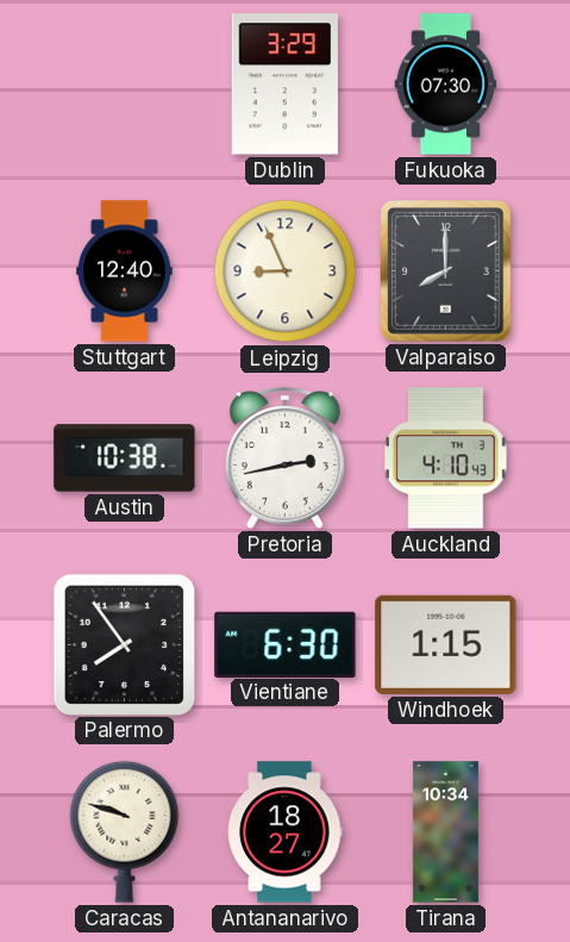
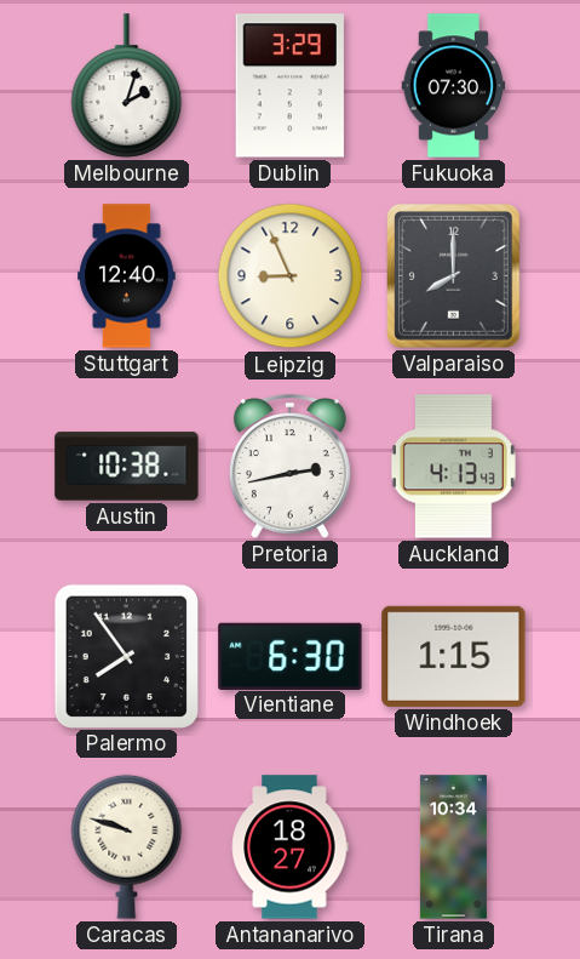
Melbourne: none -> 2:03 (127, 86)
Auckland: 4:10 -> 4:13 (453, 467)
